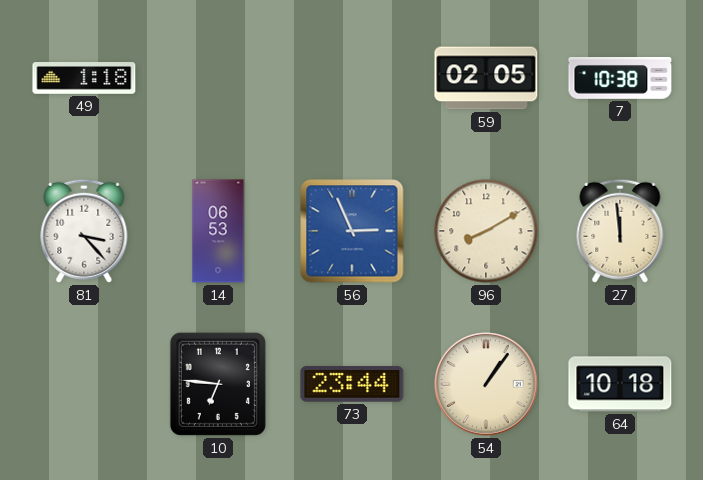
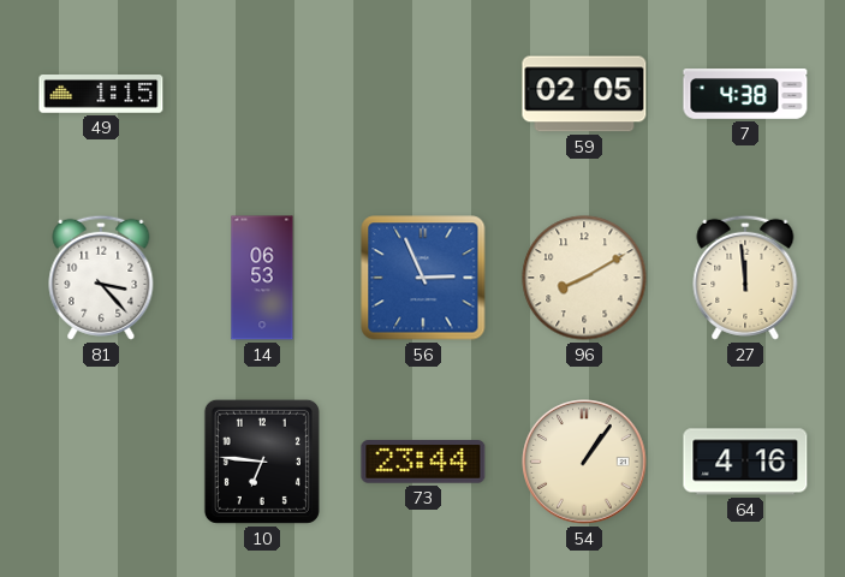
49: 1:18 -> 1:15 (101, 95)
7: 10:38 -> 4:38 (745, 95)
64: 10:18 -> 4:16 (745, 462)
